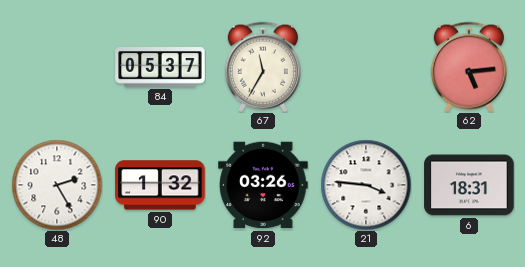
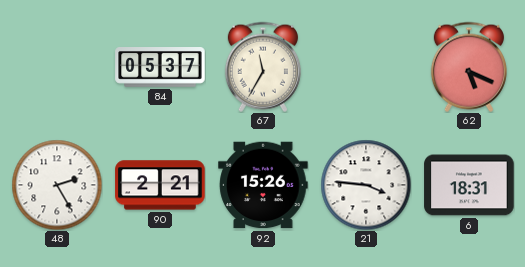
62: 5:14 -> 5:19 (469, 67)
90: 1:32 -> 2:21 (160, 185)
92: 03:26 -> 15:26 (263, 185)
